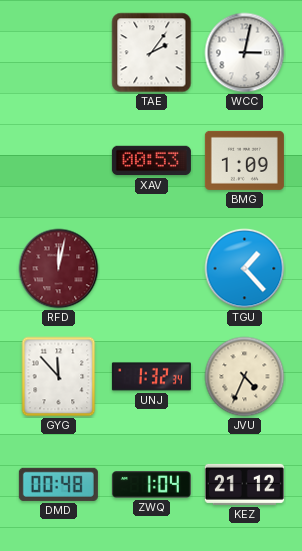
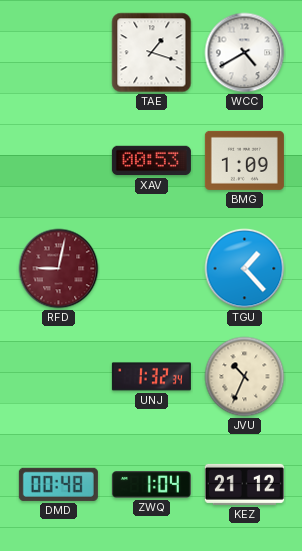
TAE: 2:06 -> 1:18 (152, 53)
WCC: 3:02 -> 4:40 (245, 53)
RFD: 12:02 -> 9:02 (59, 269)
GYG: 11:53 -> none (59, 377)
JVU: 4:34 -> 10:34 (245, 377)
